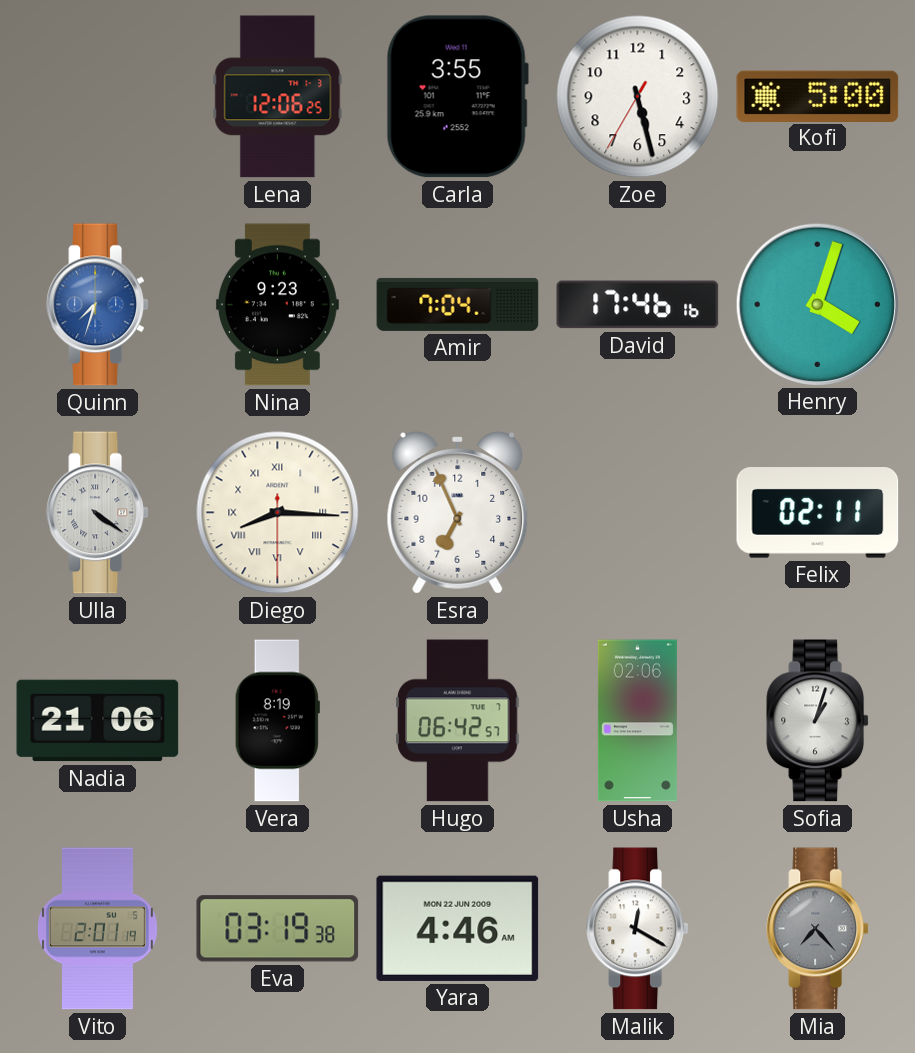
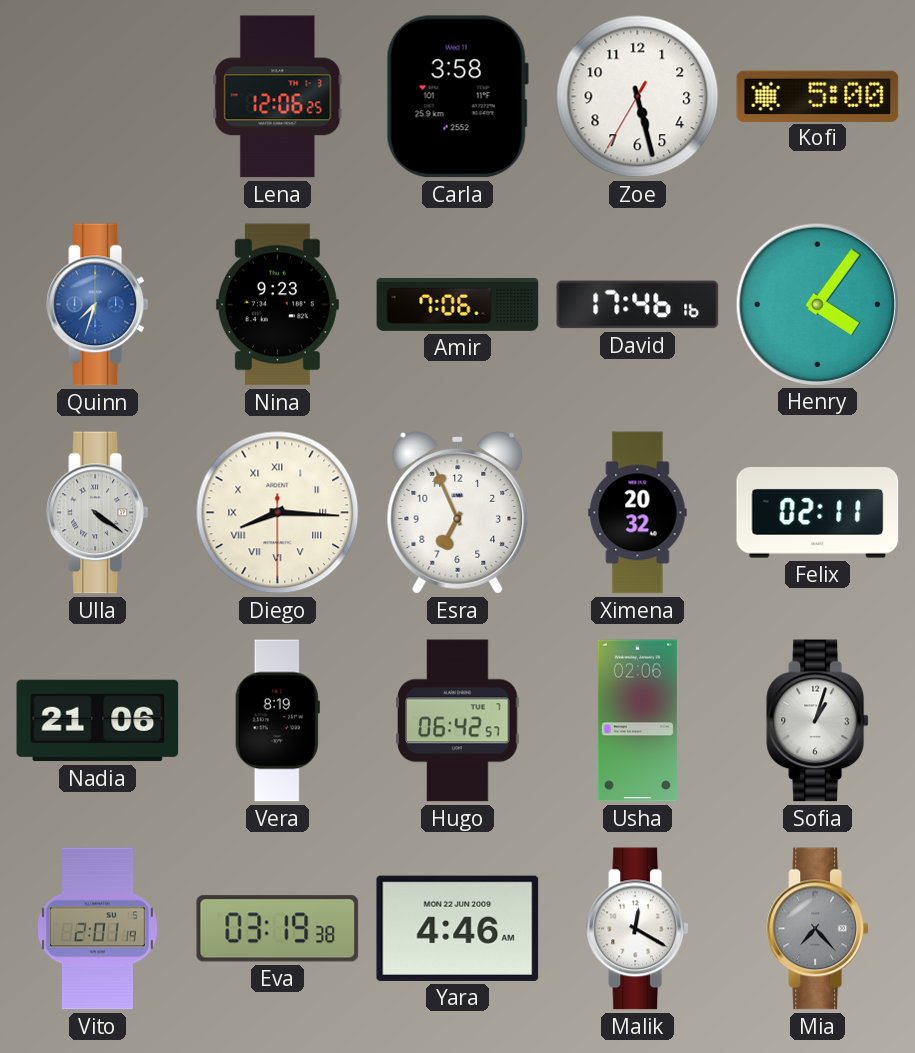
Carla: 3:55 -> 3:58 (457, 97)
Amir: 7:04 -> 7:06 (458, 304)
Henry: 4:03 -> 4:06 (817, 304)
Ximena: none -> 20:32 (638, 513)
